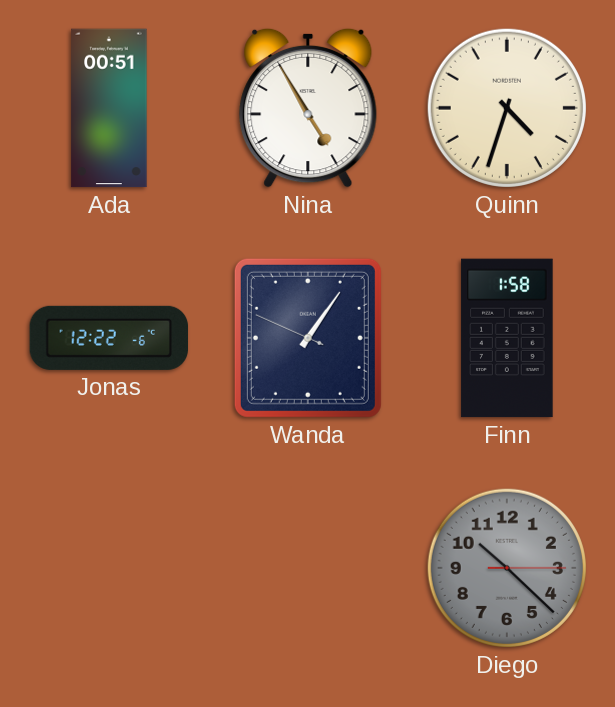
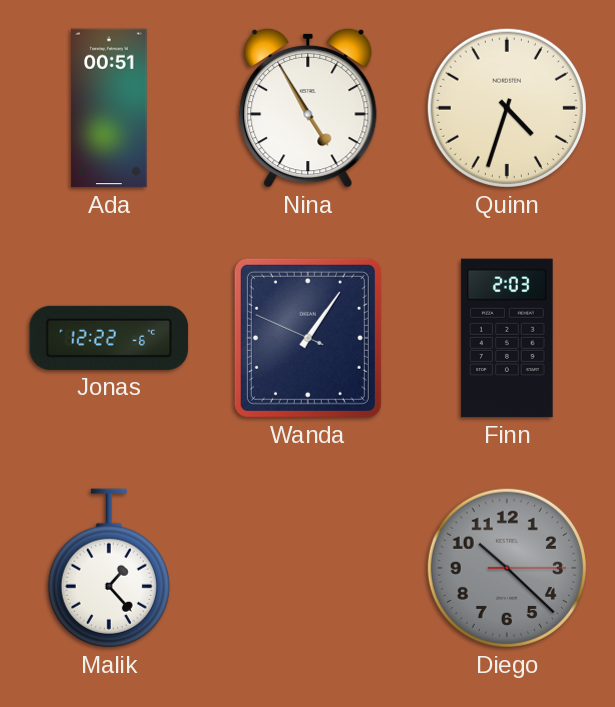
Finn: 1:58 -> 2:03 (507, 338)
Malik: none -> 1:23 (109, 568)
